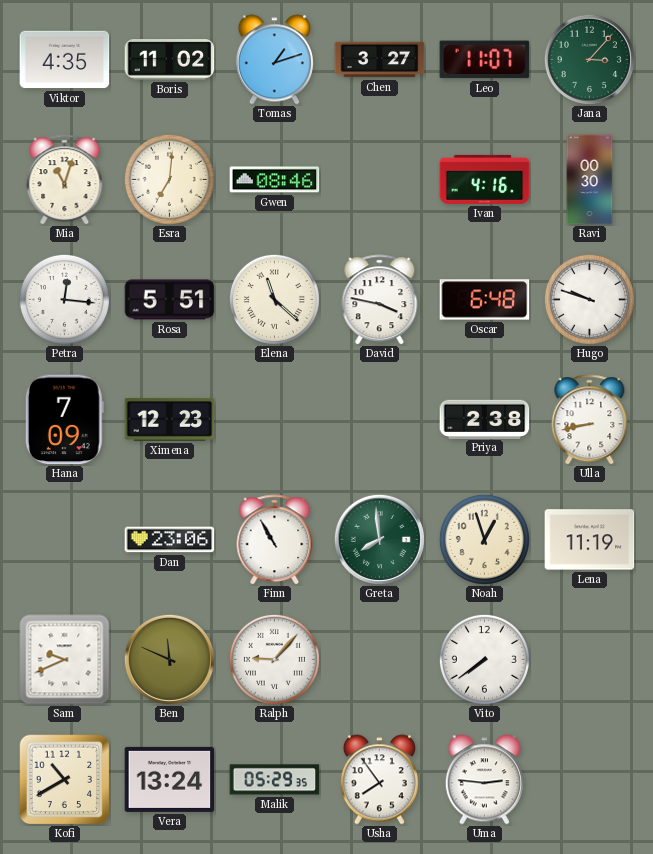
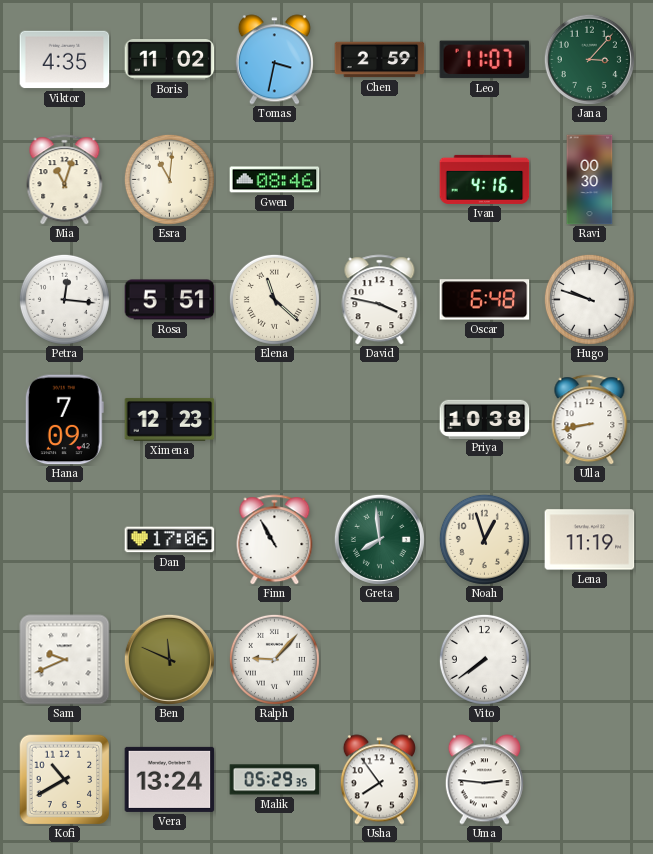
Tomas: 1:12 -> 3:32 (274, 60)
Chen: 3:27 -> 2:59 (380, 60)
Esra: 7:01 -> 11:01 (169, 179)
Priya: 2:38 -> 10:38 (485, 419)
Dan: 23:06 -> 17:06 (170, 540)
